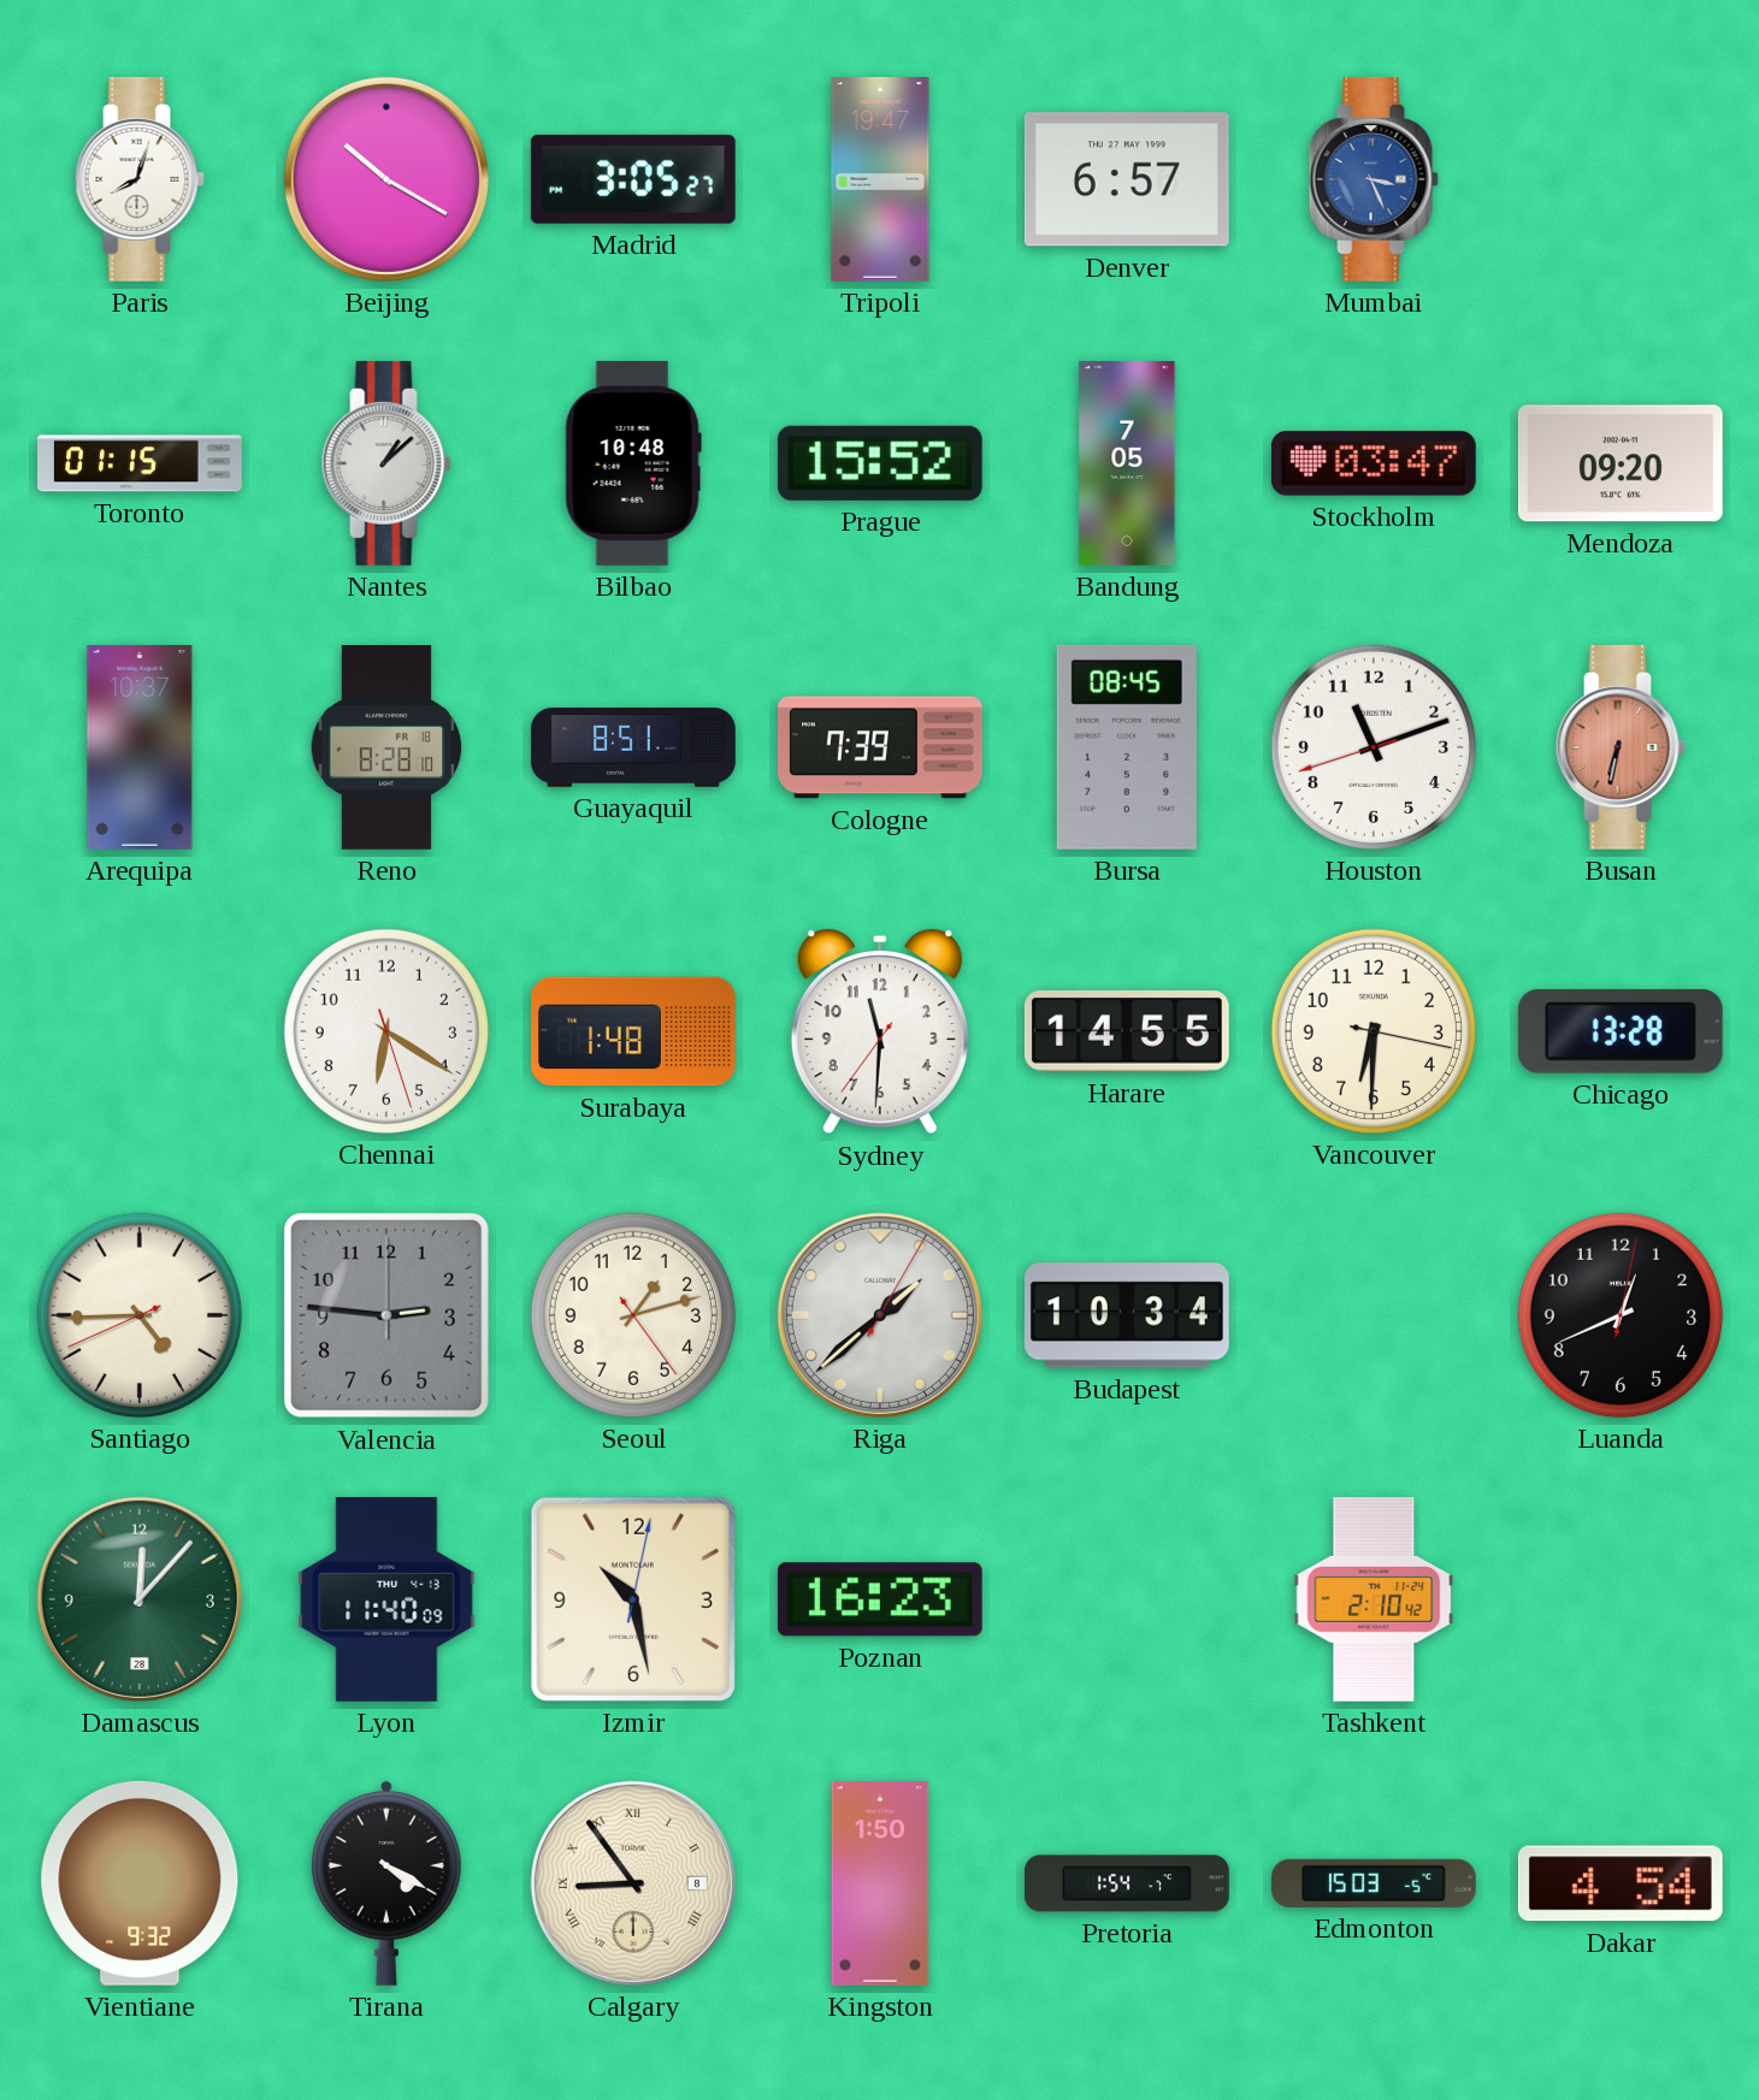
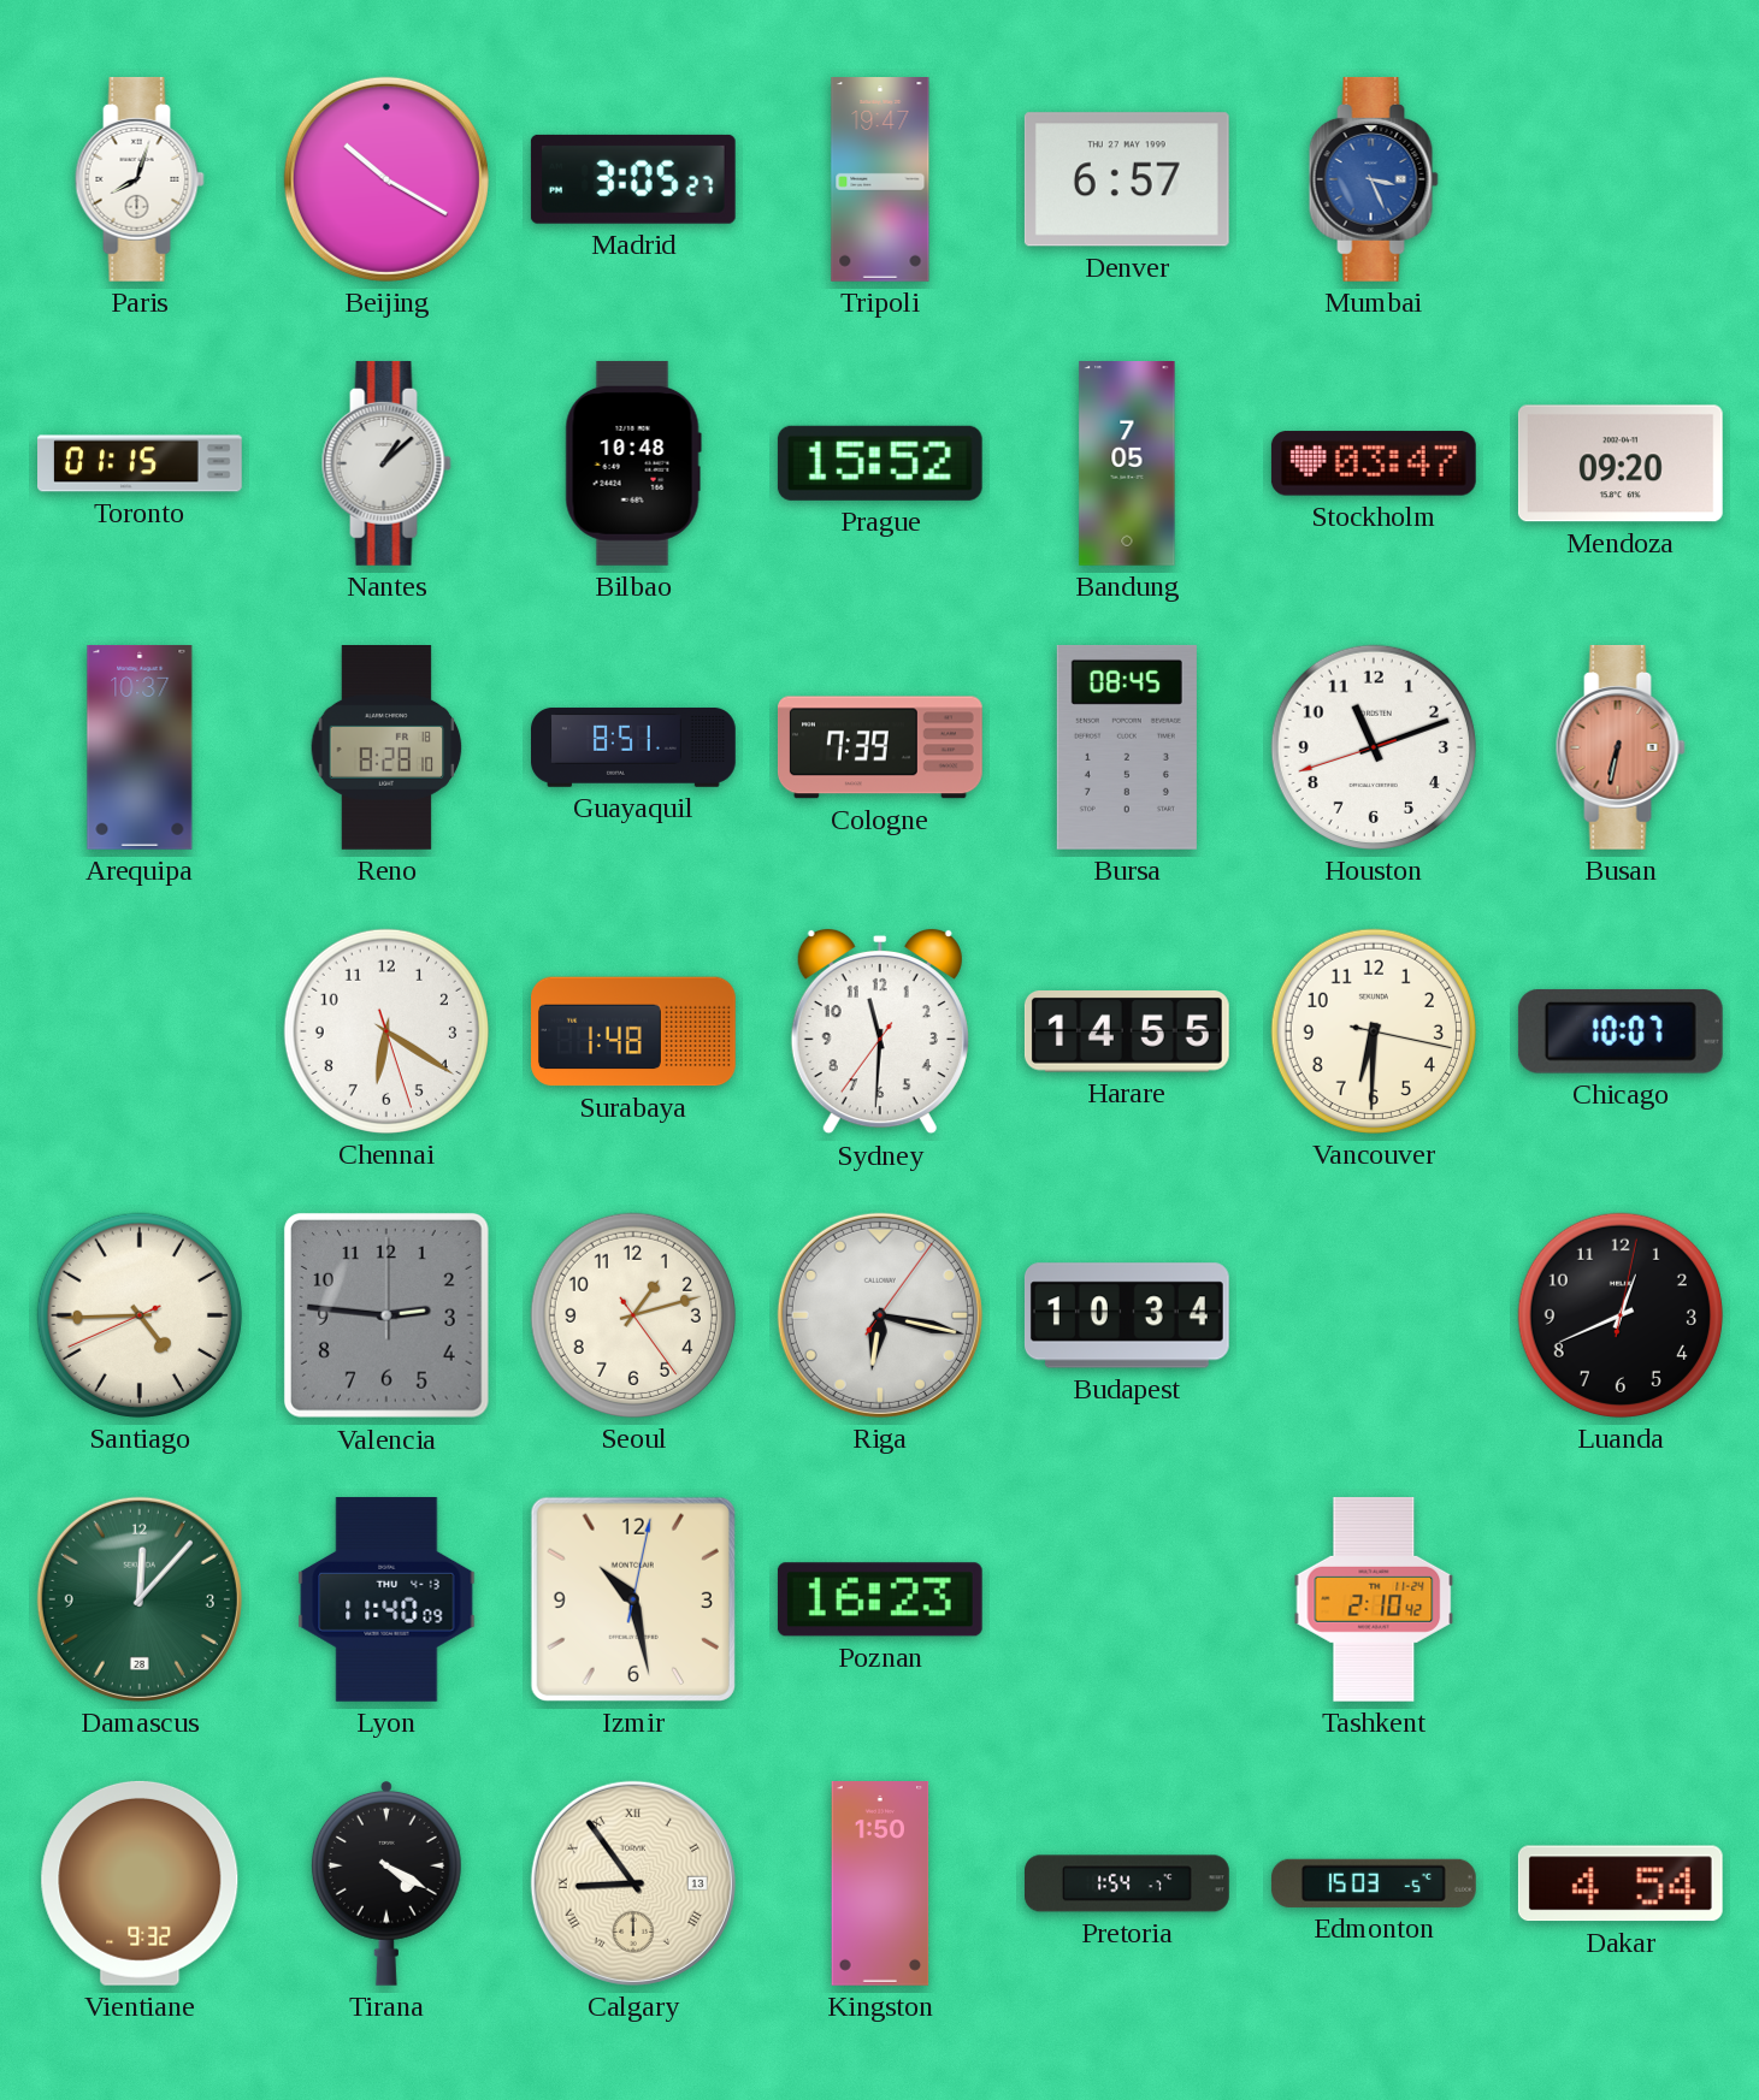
Chicago: 13:28 -> 10:07 (1621, 1031)
Riga: 1:38 -> 6:17 (880, 1315)
Calgary date: 8 -> 13 (633, 1883)
